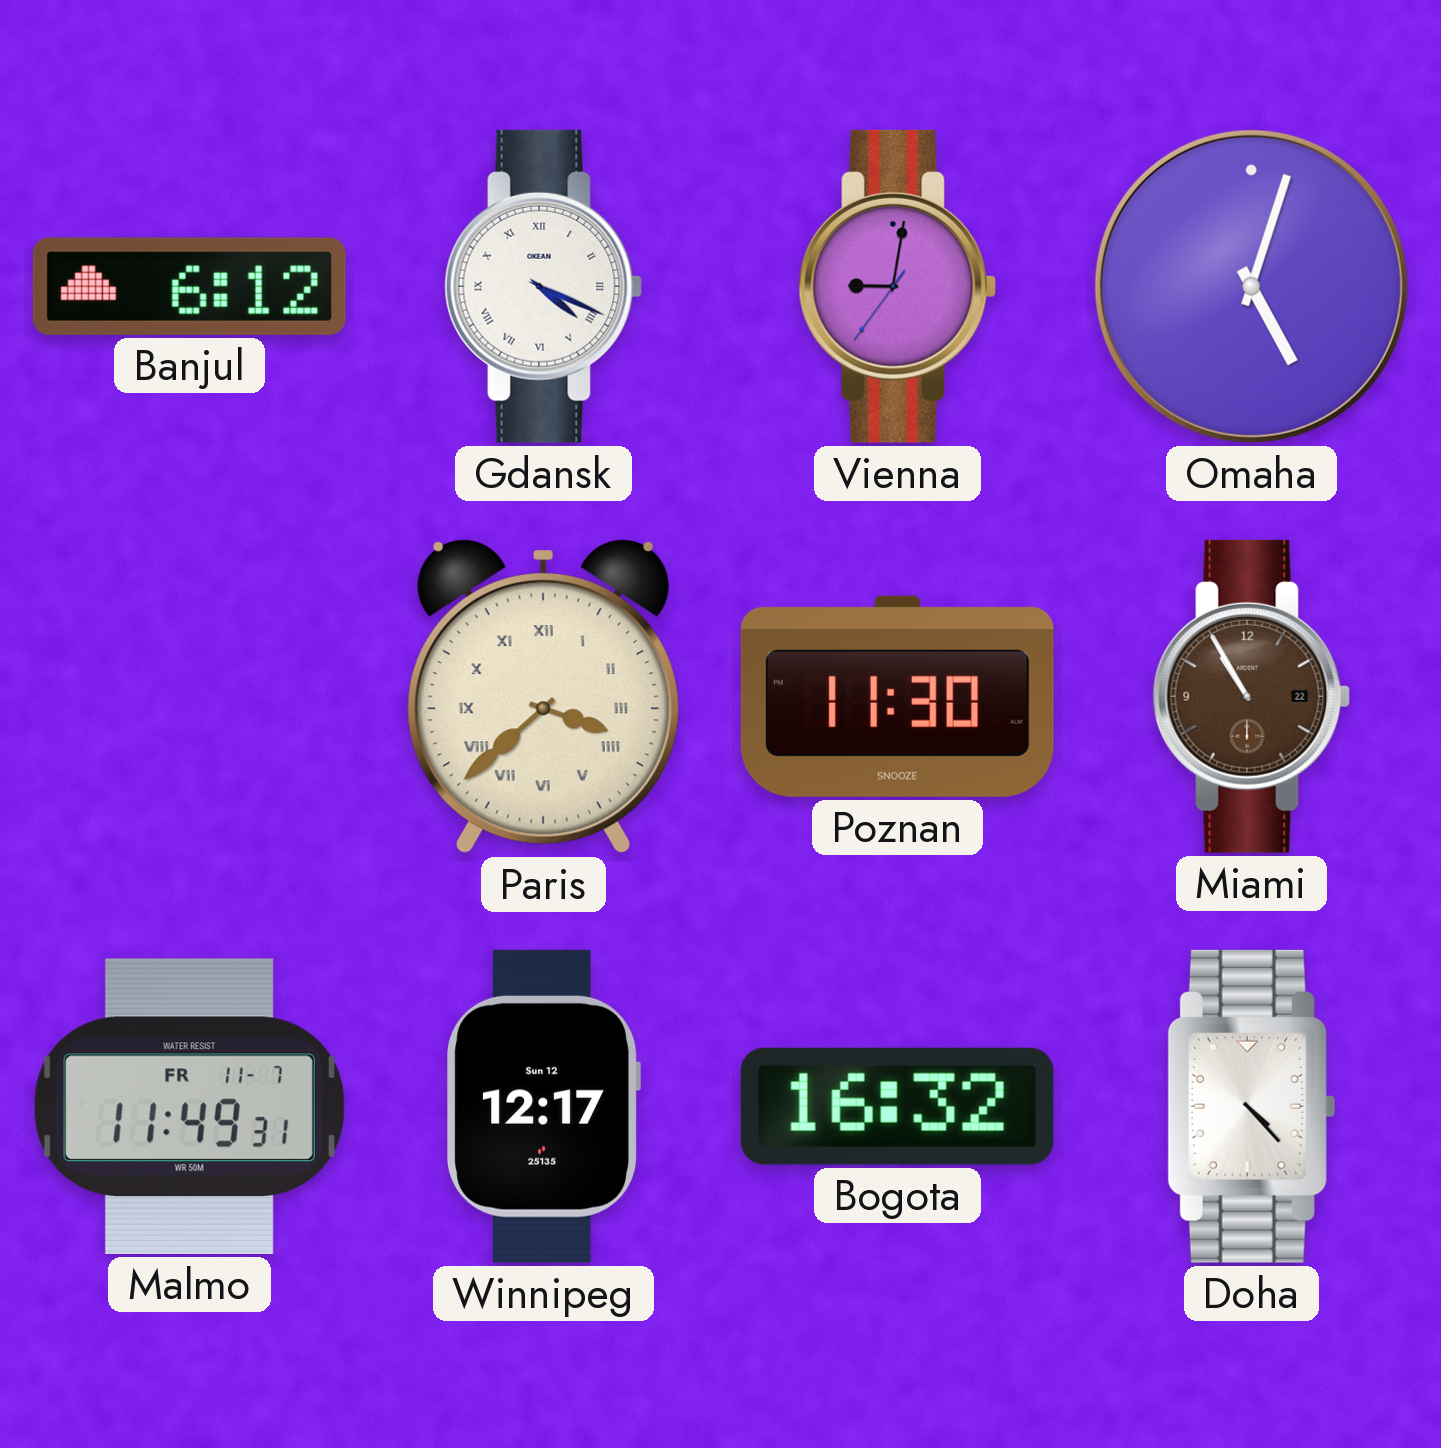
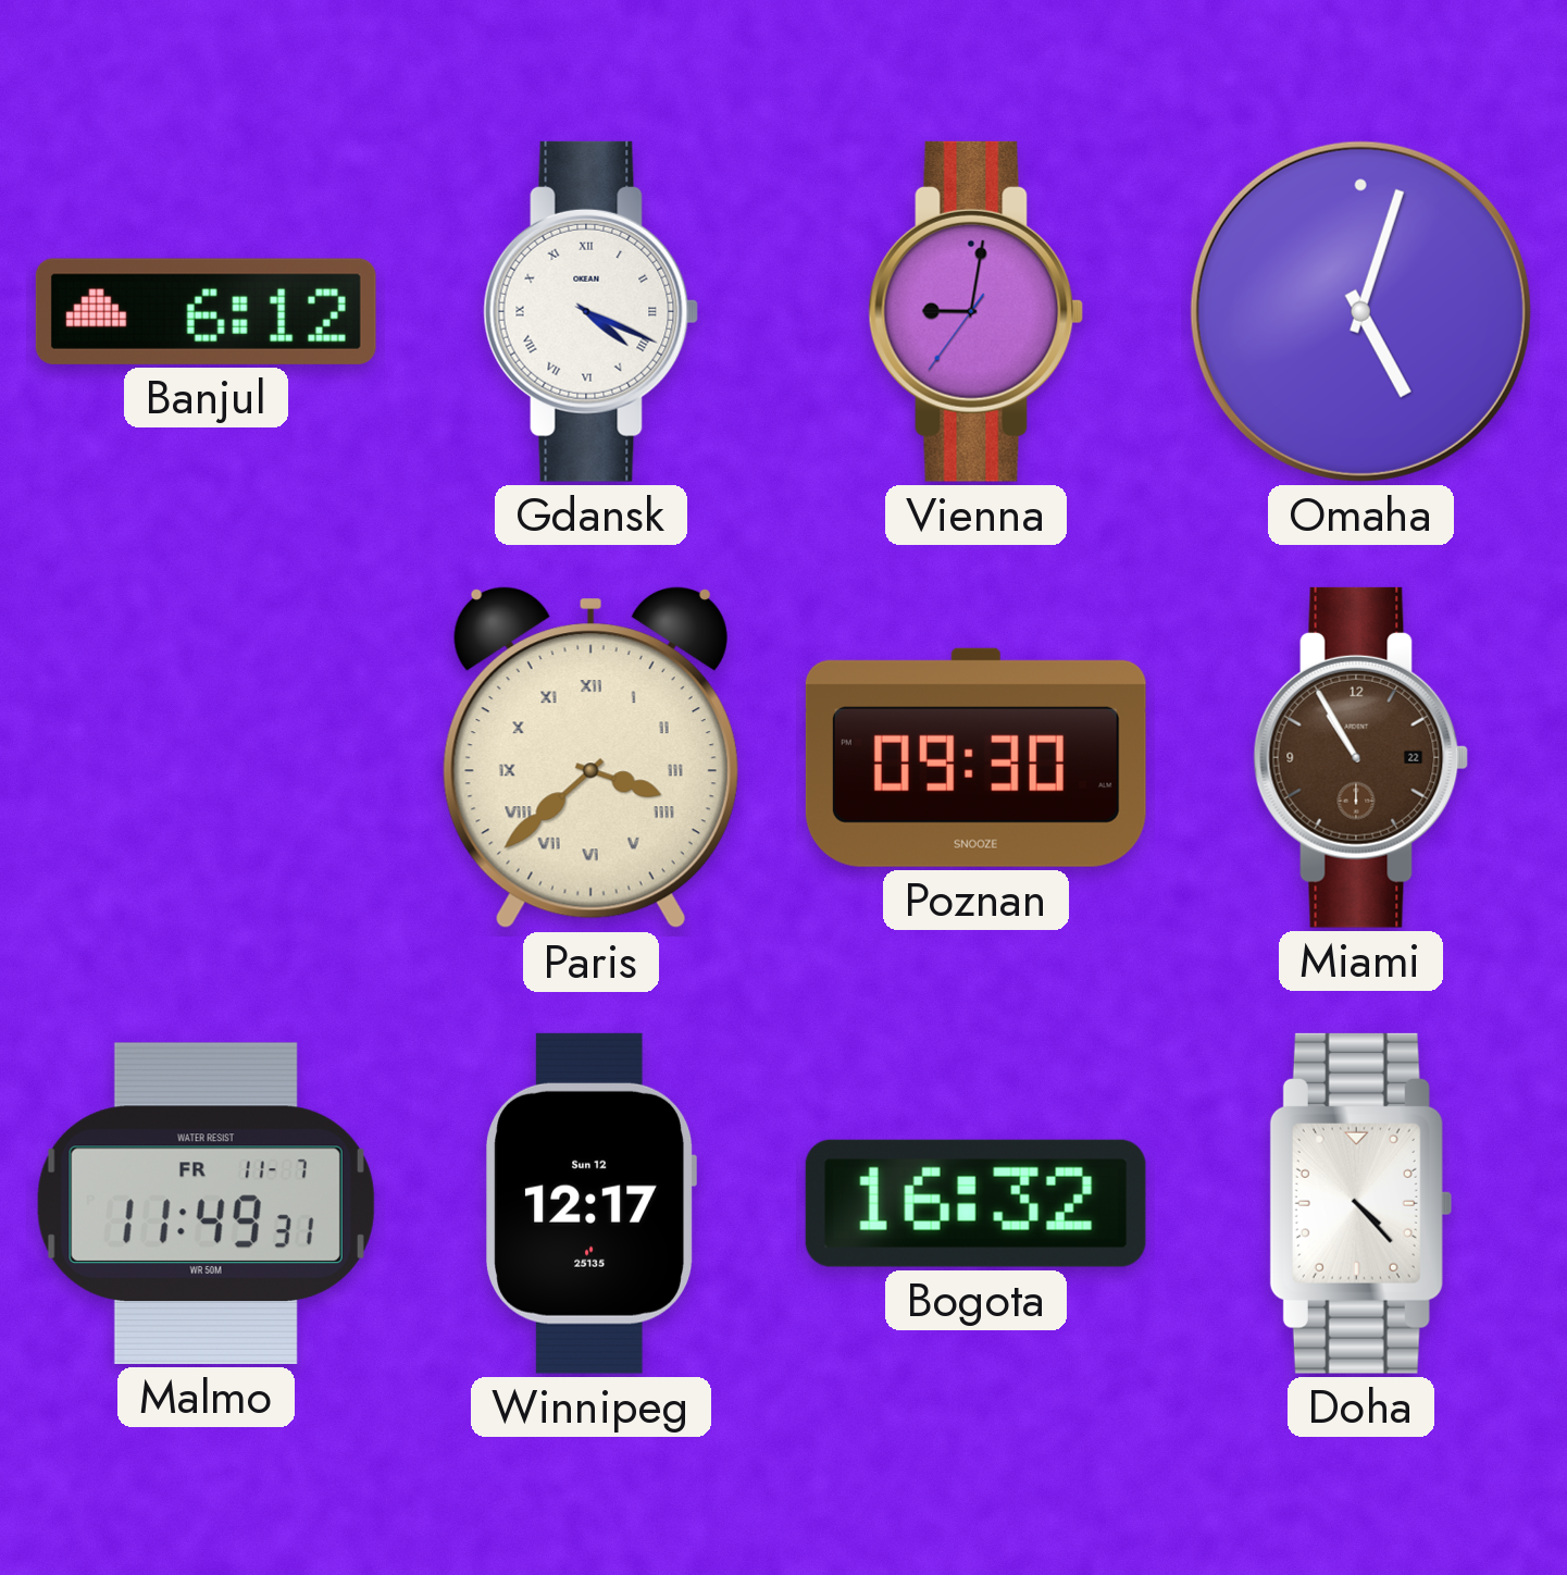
Poznan: 11:30 -> 09:30 (975, 757)
